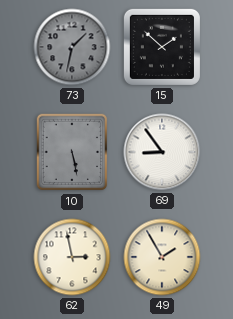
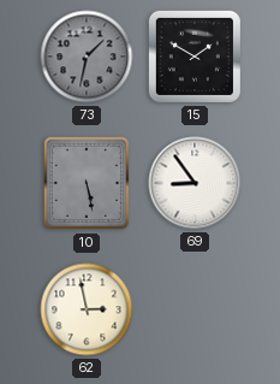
15: 1:52 -> 1:50 (195, 57)
49: 1:55 -> none (162, 257)
